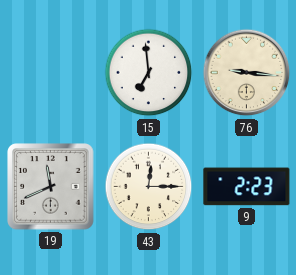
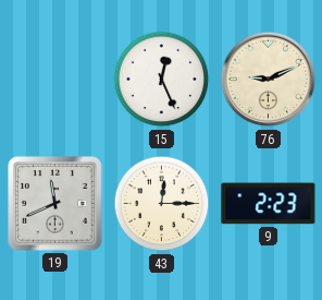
15: 6:59 -> 12:26 (162, 80)
76: 9:16 -> 9:11 (269, 80)
